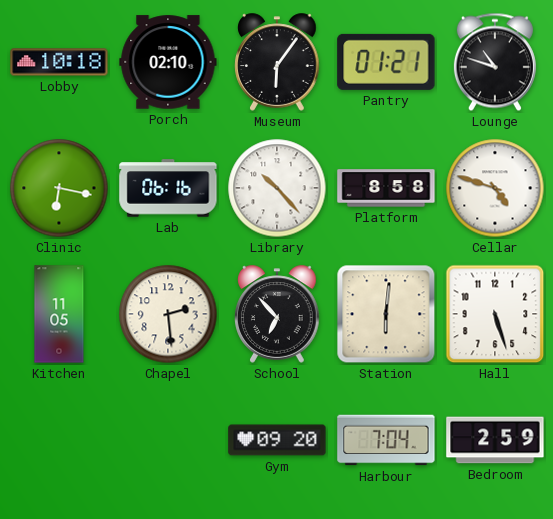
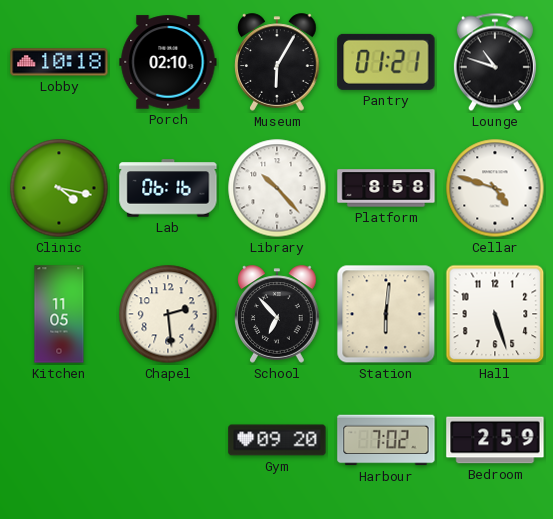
Museum: 6:06 -> 6:05 (277, 62)
Clinic: 6:17 -> 4:17 (59, 188)
Harbour: 7:04 -> 7:02 (386, 440)
